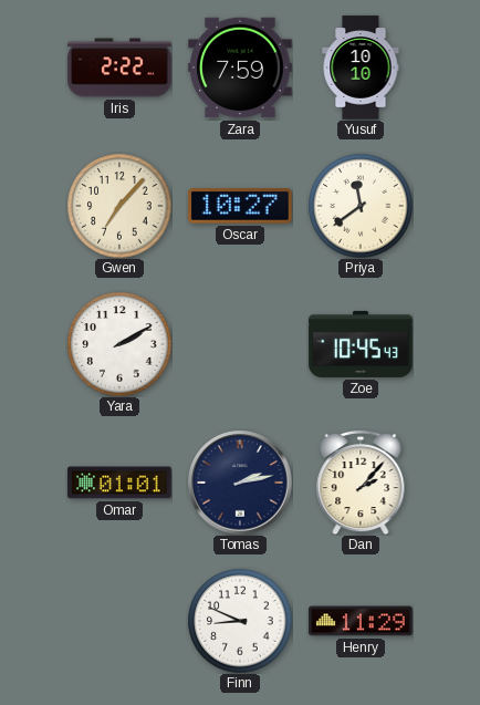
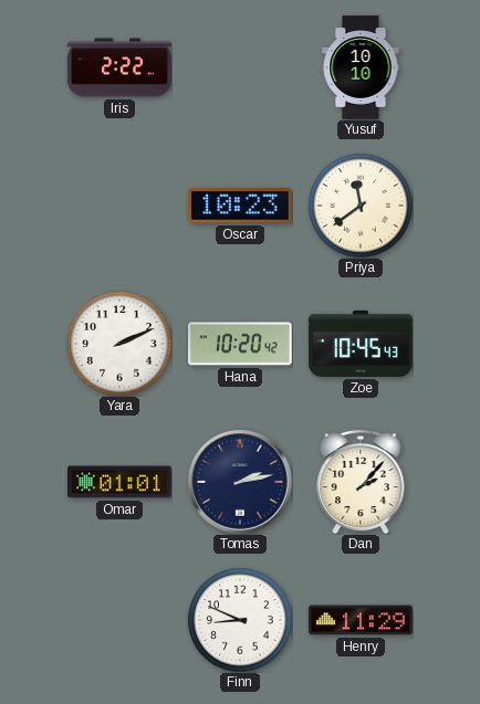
Zara: 7:59 -> none (240, 68)
Gwen: 7:07 -> none (119, 206)
Oscar: 10:27 -> 10:23 (241, 206)
Yara: 2:10 -> 2:11 (119, 344)
Hana: none -> 10:20 (241, 344)
